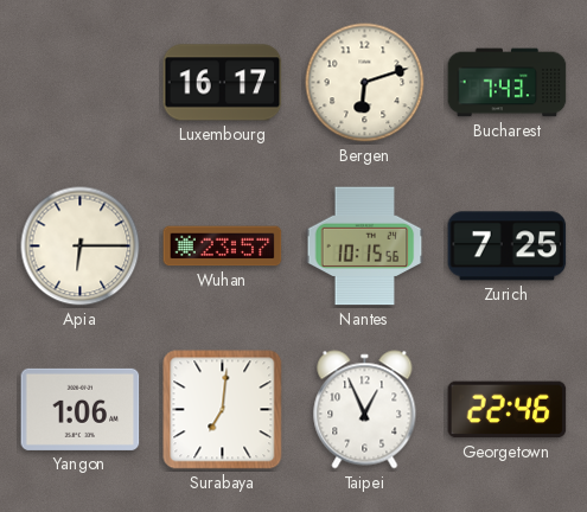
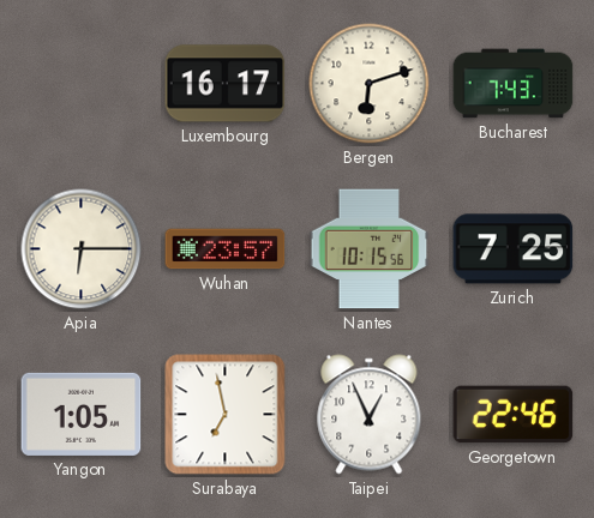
Yangon: 1:06 -> 1:05 (82, 414)
Surabaya: 7:01 -> 6:58 (226, 415)
